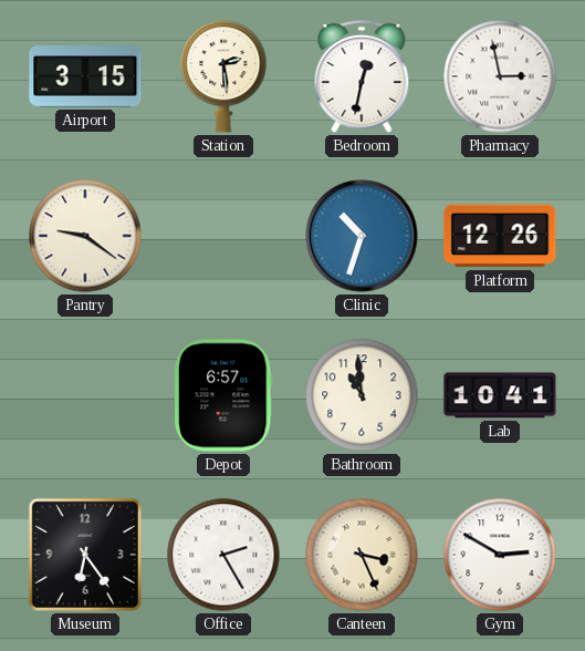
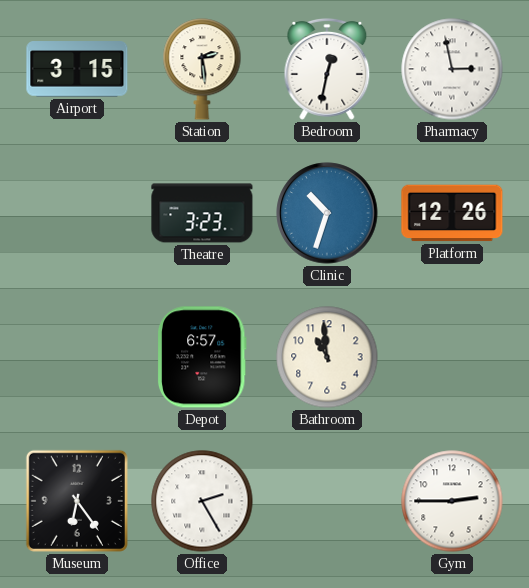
Pantry: 9:21 -> none (85, 236)
Theatre: none -> 3:23 (202, 213)
Lab: 10:41 -> none (500, 395)
Canteen: 3:26 -> none (362, 555)
Gym: 2:50 -> 2:45 (452, 501)
